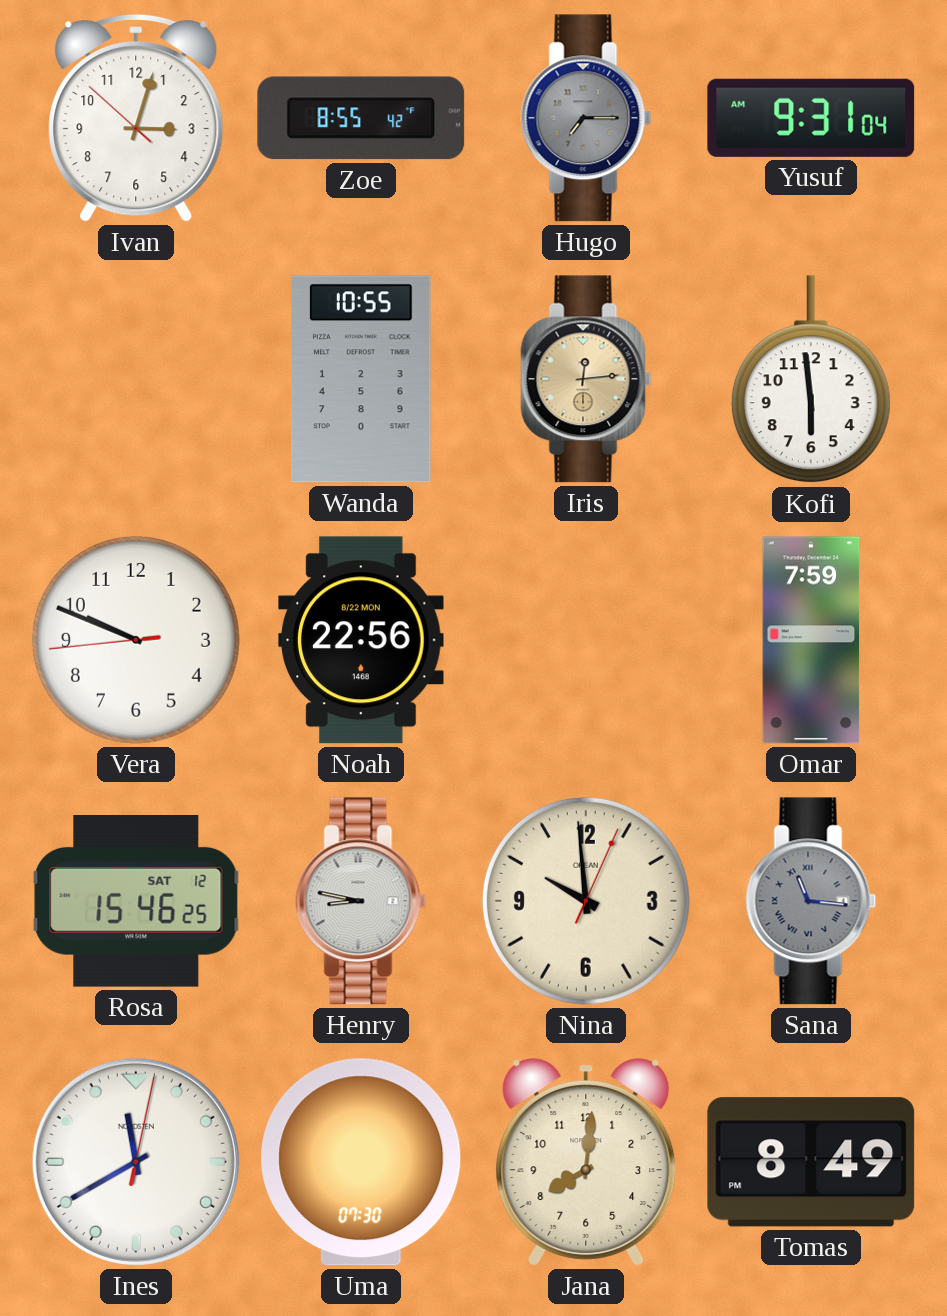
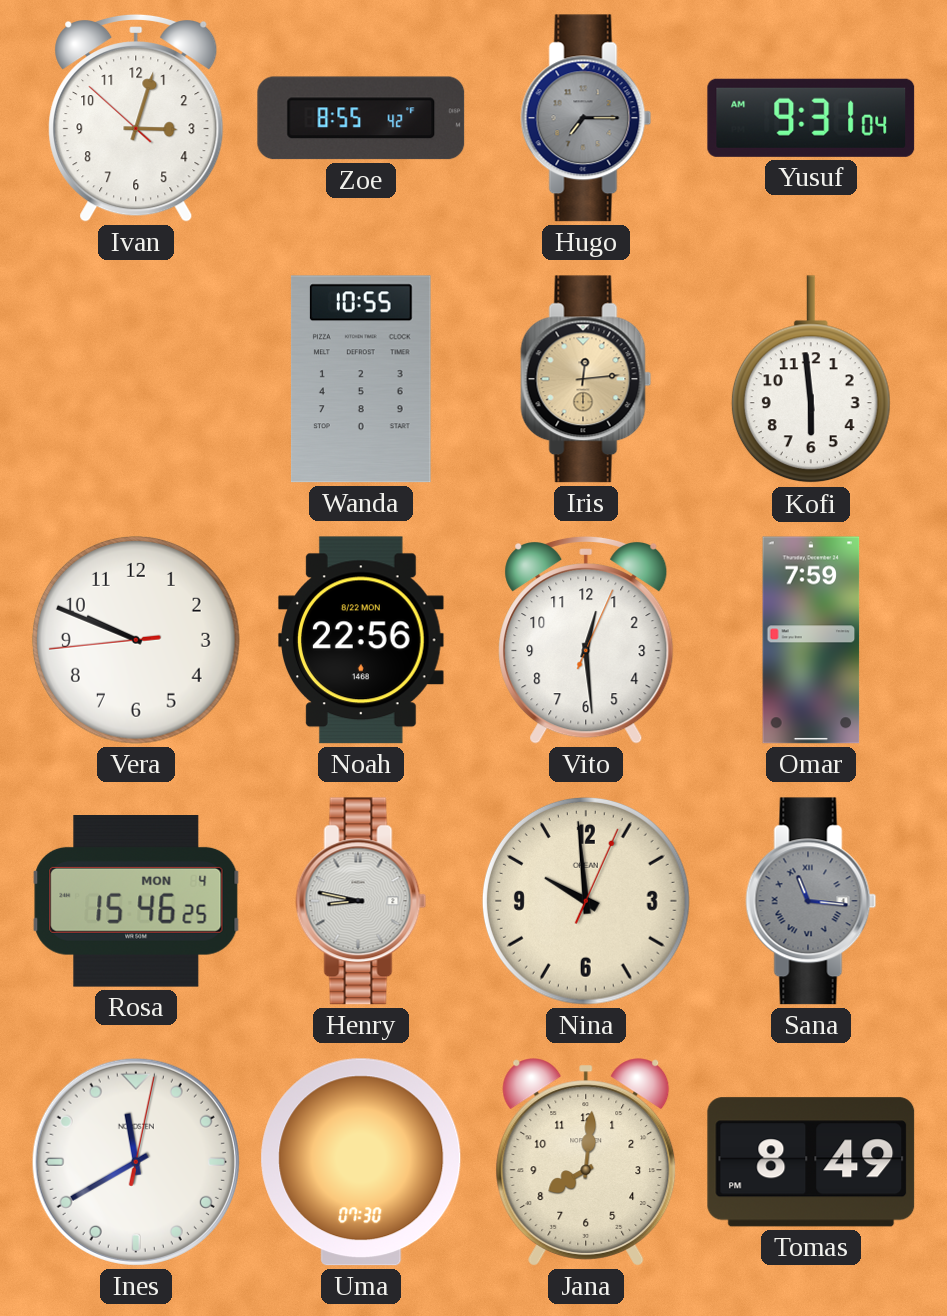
Vito: none -> 12:29 (586, 640)
Rosa date: SAT 12 -> MON 4 (136, 902)
